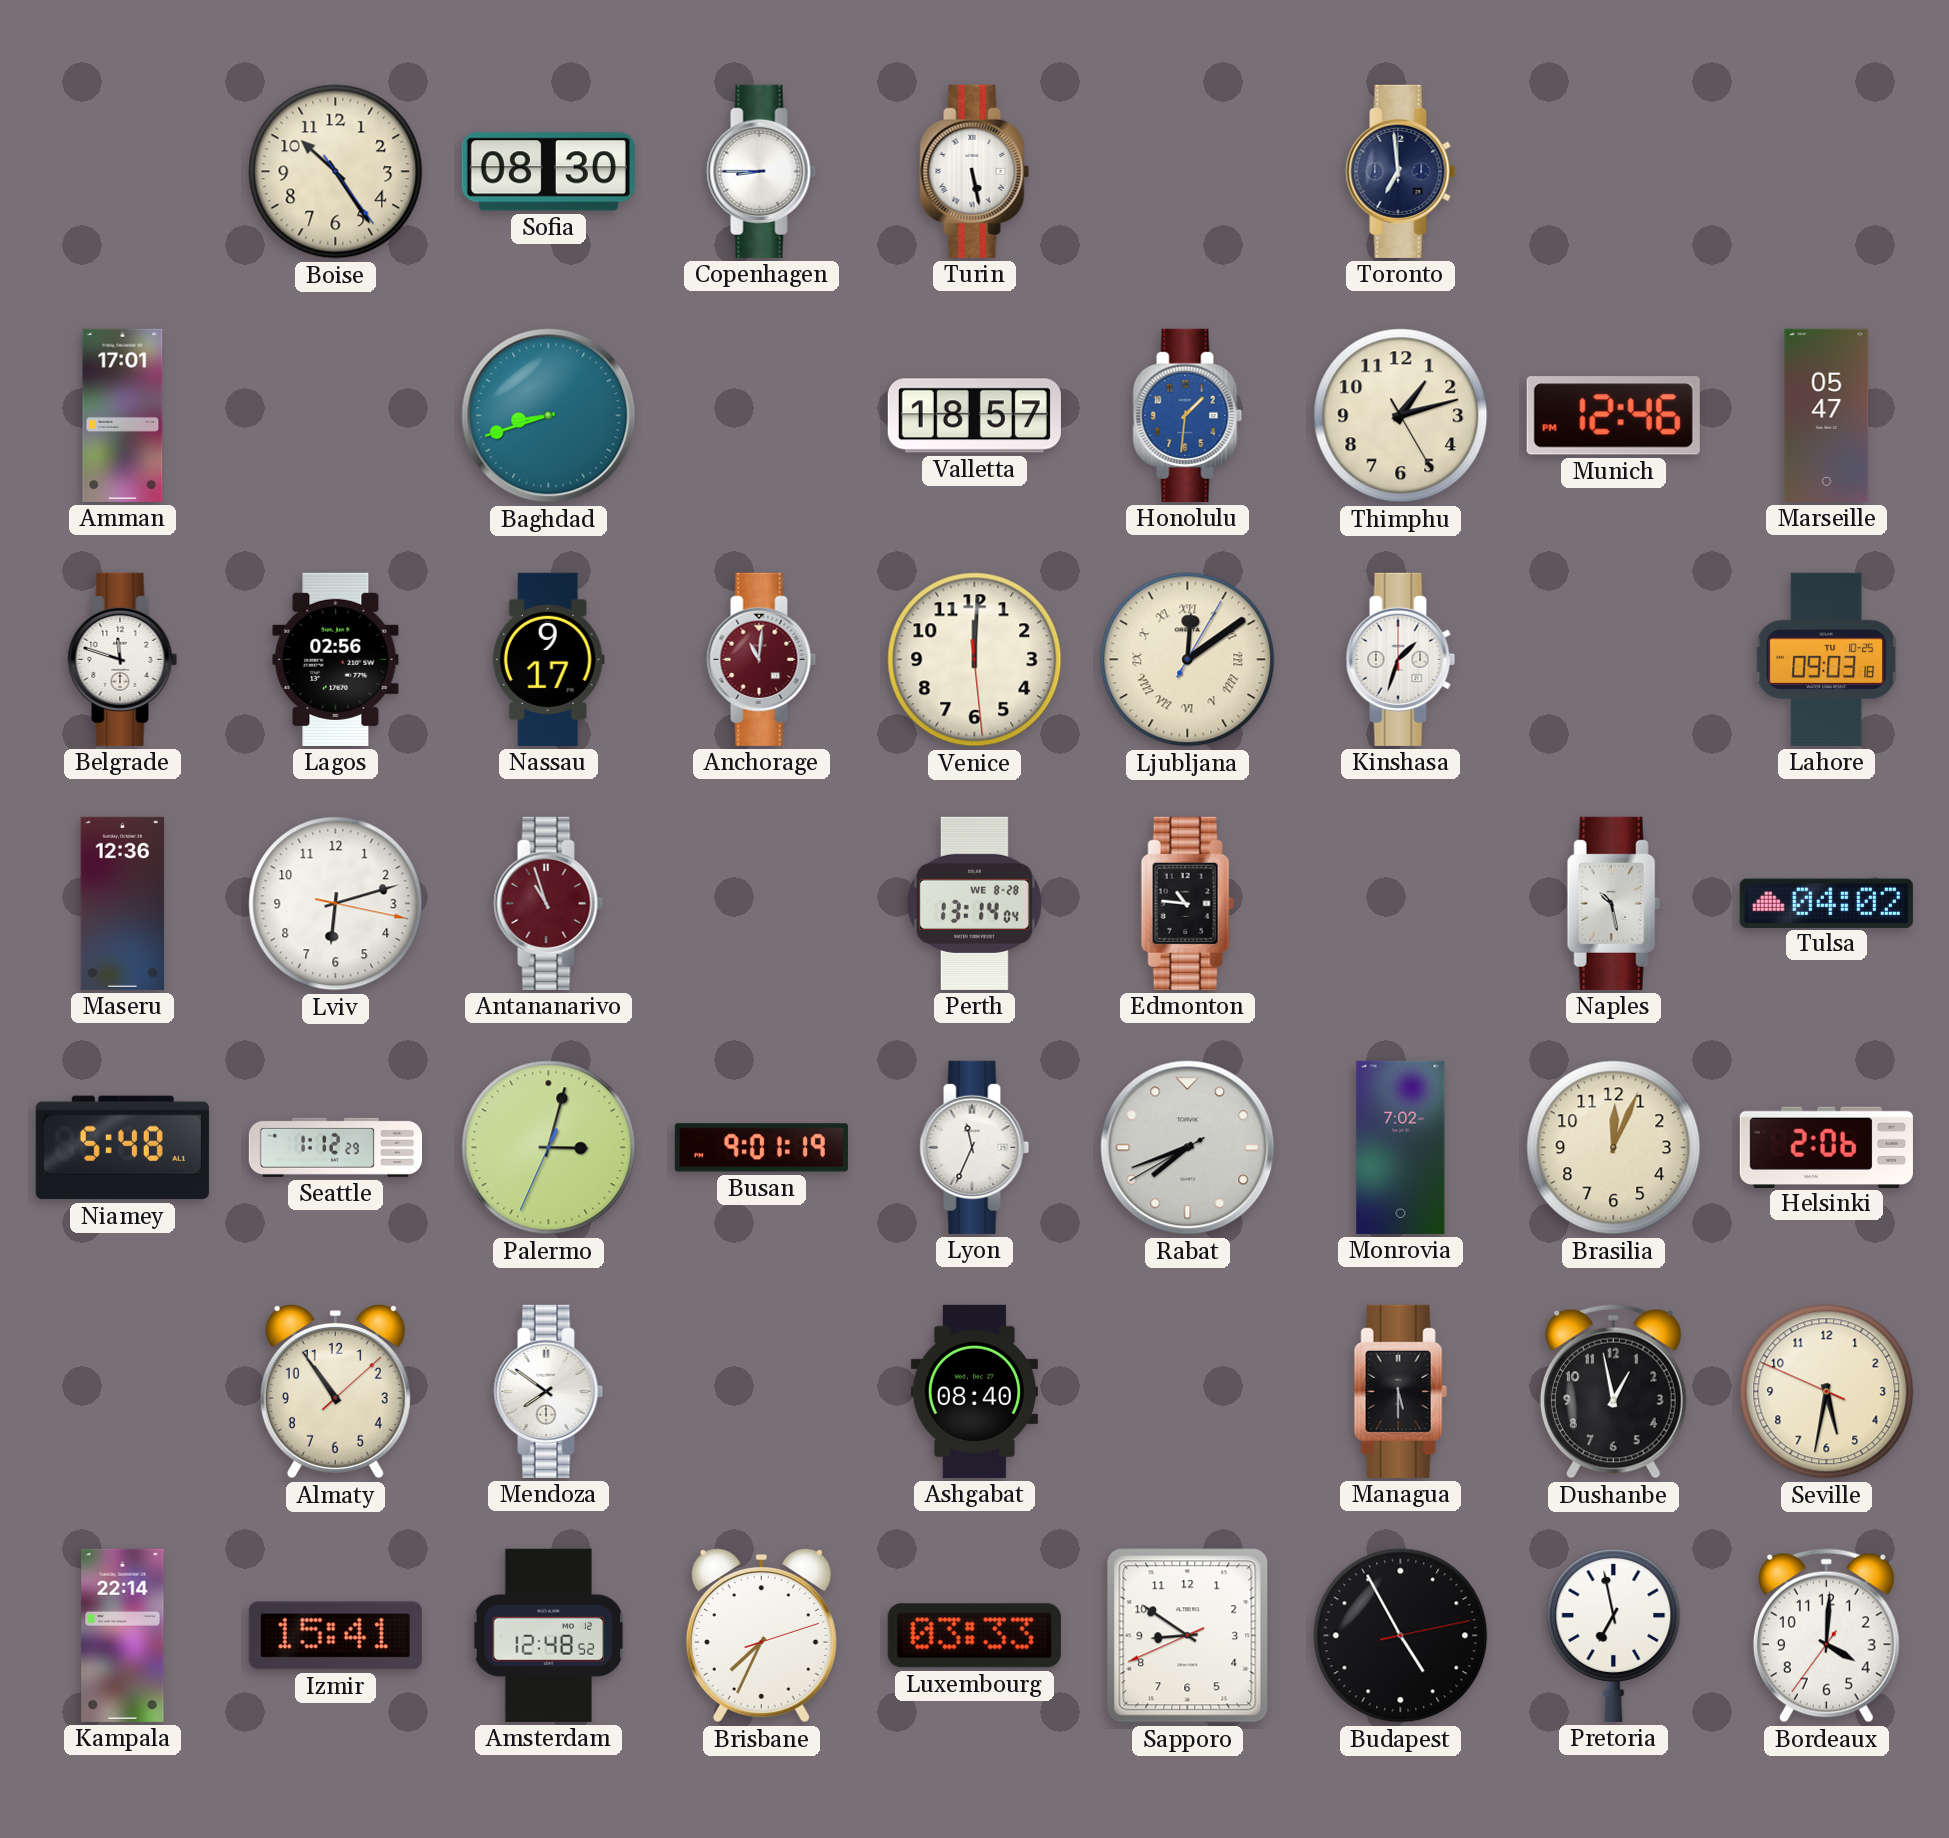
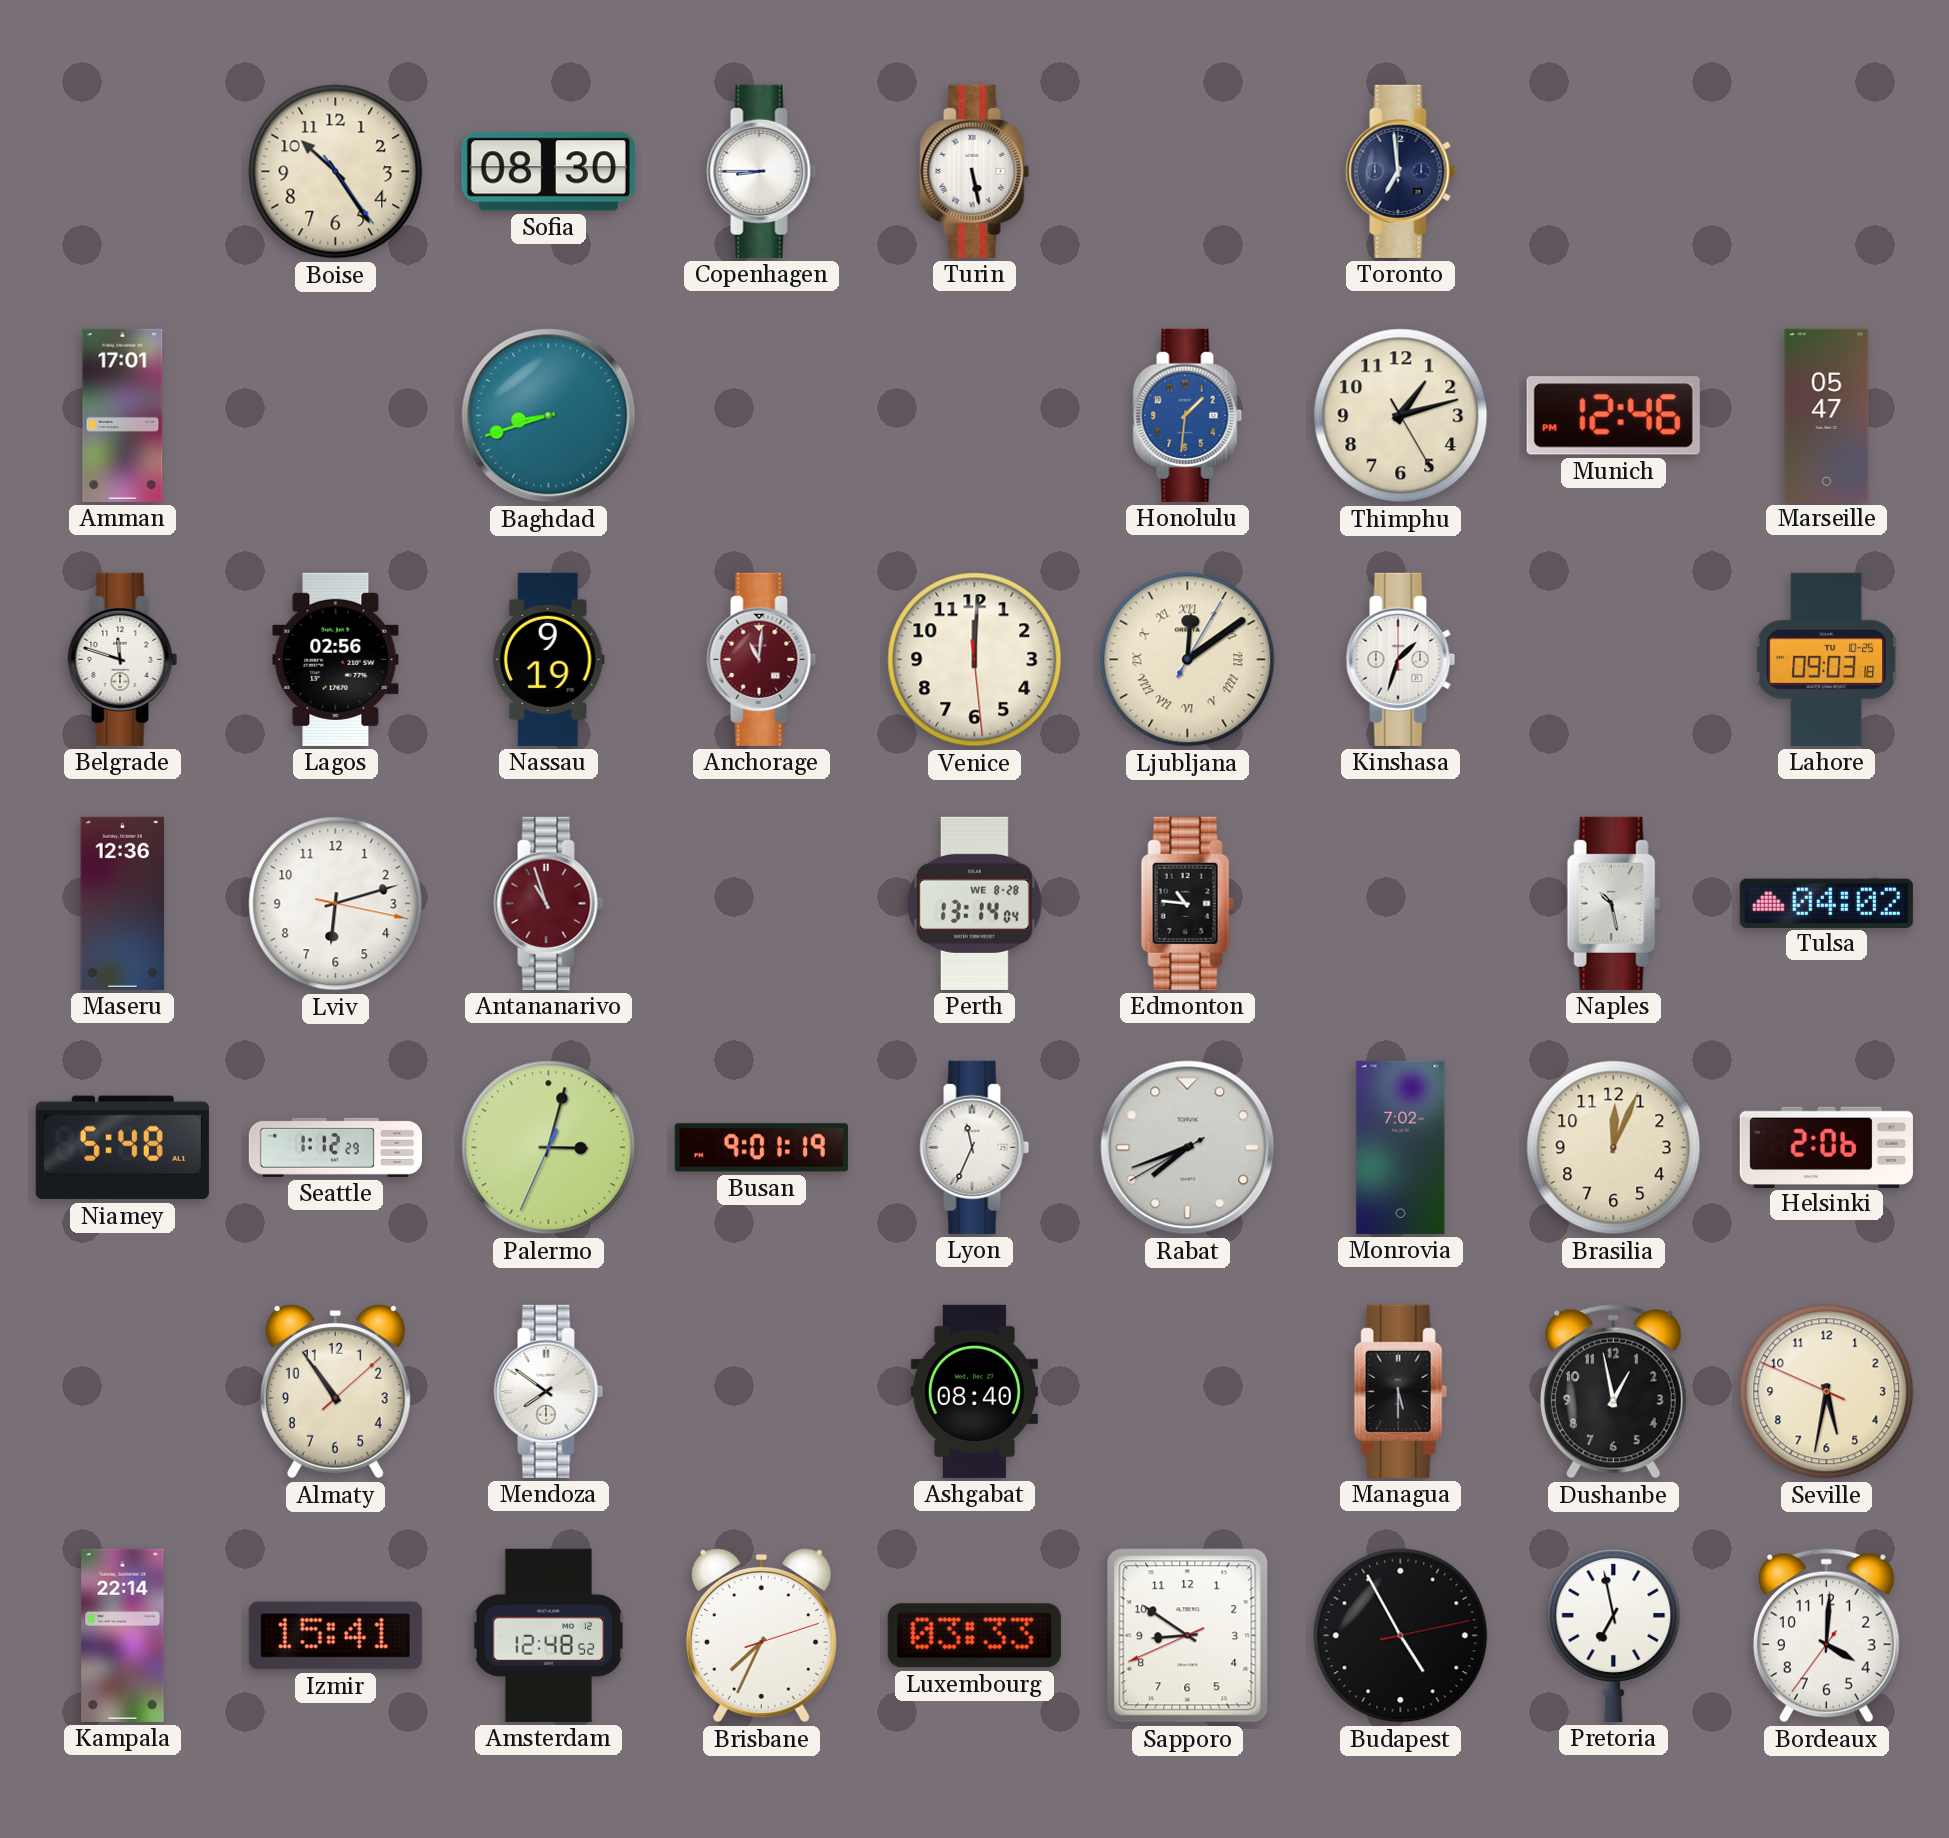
Valletta: 18:57 -> none (974, 416)
Nassau: 9:17 -> 9:19 (548, 659)
